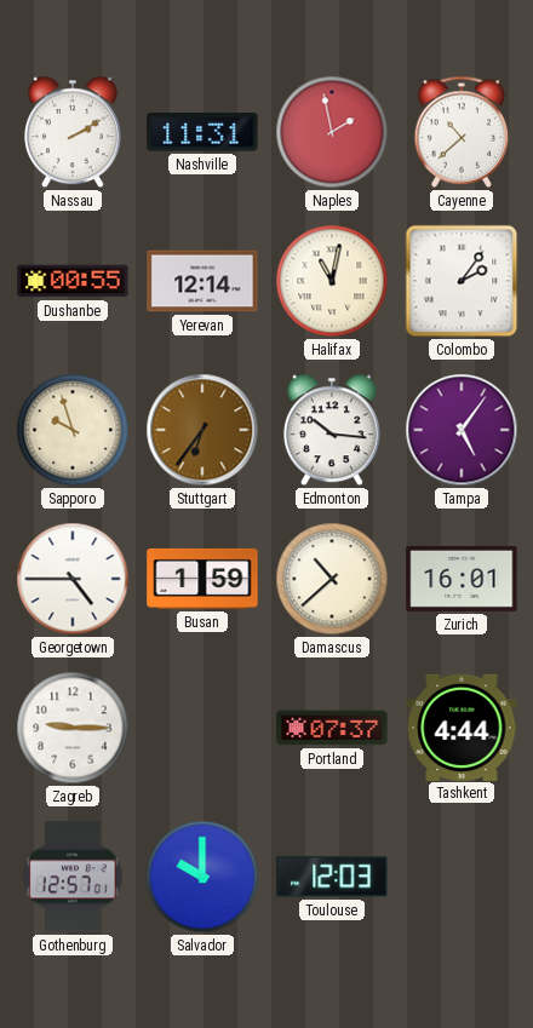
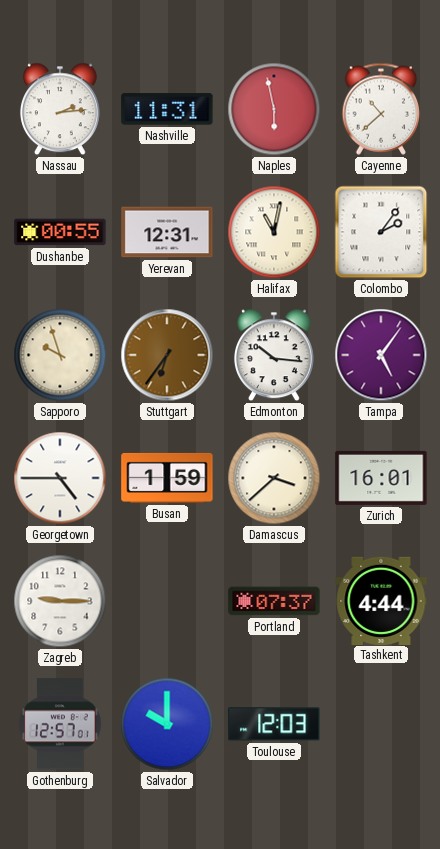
Nassau: 2:10 -> 2:14 (60, 109)
Naples: 1:58 -> 5:58 (274, 109)
Yerevan: 12:14 -> 12:31 (167, 232)
Damascus: 10:38 -> 3:38 (274, 478)
